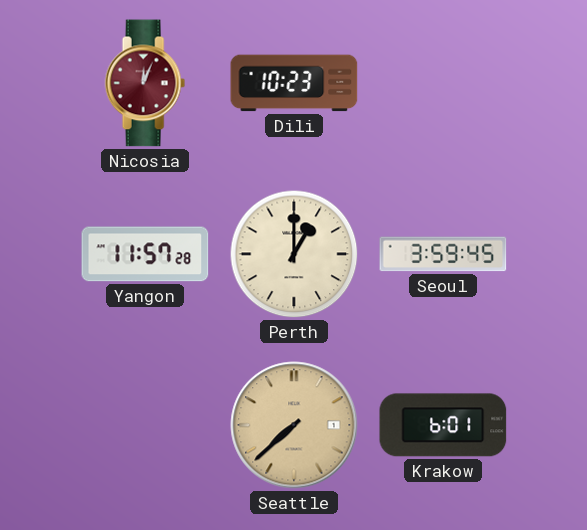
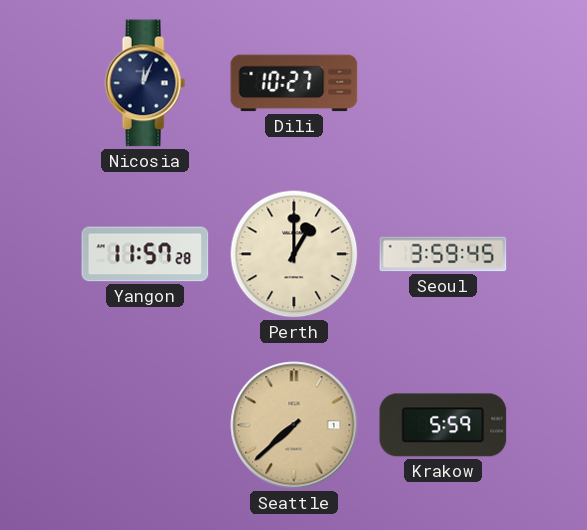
Nicosia dial: burgundy -> navy (145, 83)
Dili: 10:23 -> 10:27 (294, 83)
Krakow: 6:01 -> 5:59 (443, 425)
